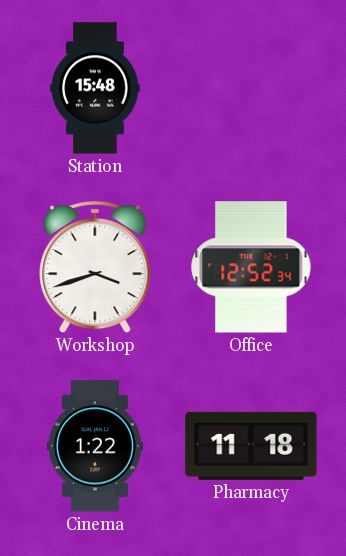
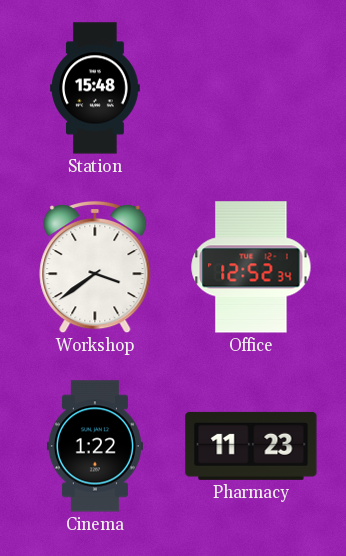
Workshop: 3:42 -> 3:39 (95, 267)
Pharmacy: 11:18 -> 11:23 (251, 446)
